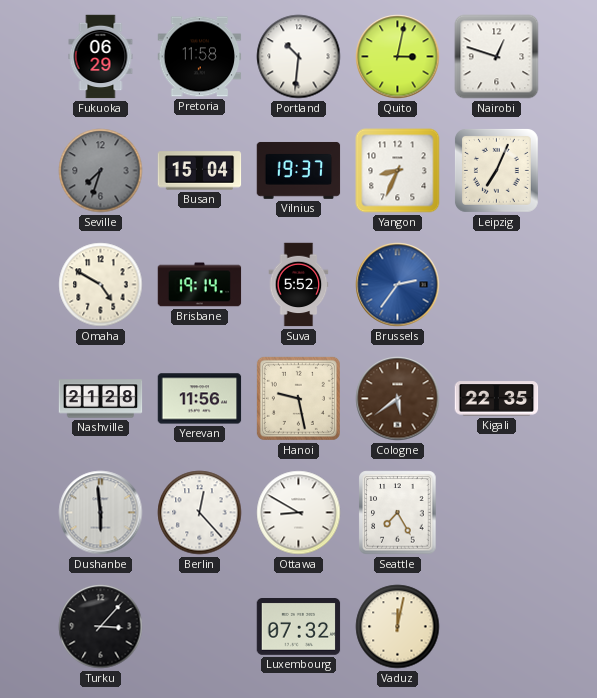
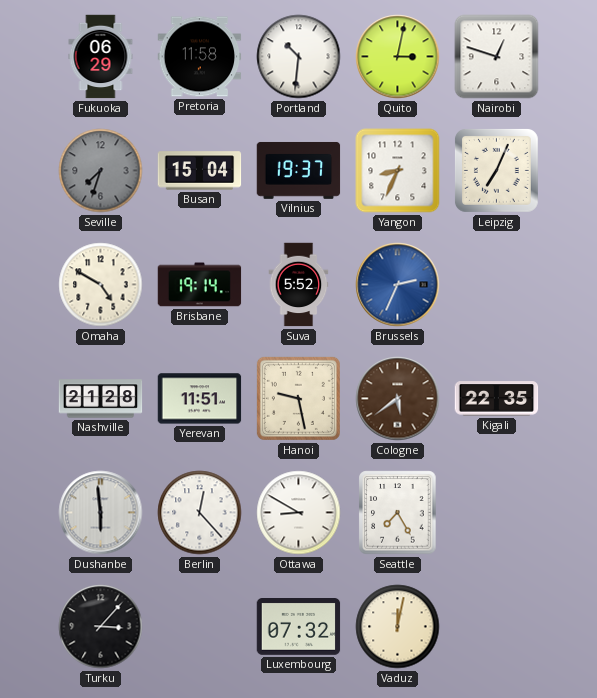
Brussels: 2:36 -> 2:34 (398, 285)
Yerevan: 11:56 -> 11:51 (200, 399)
